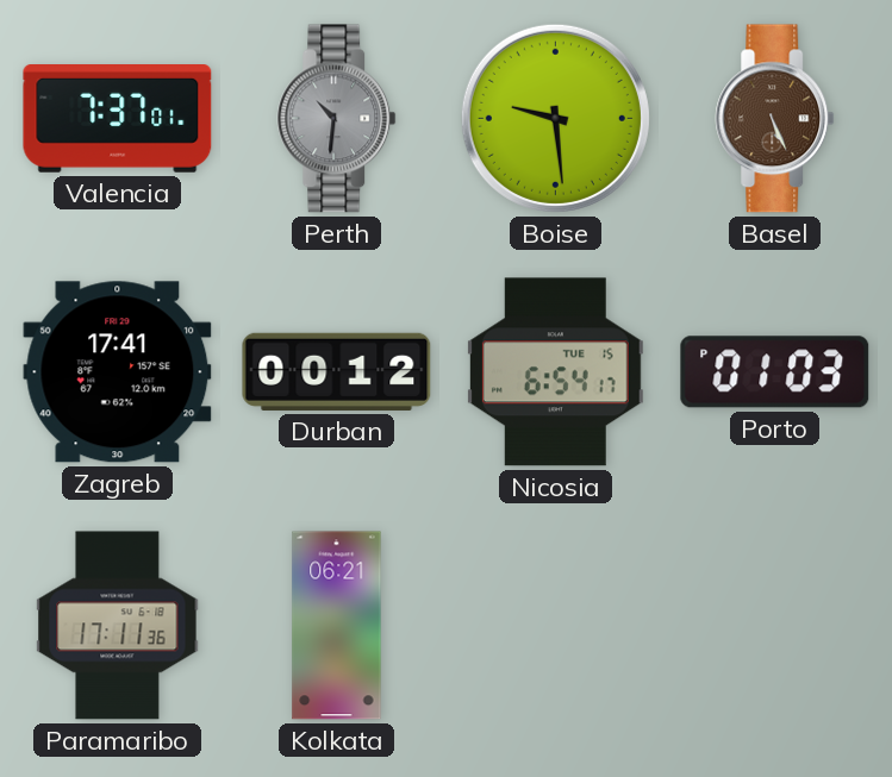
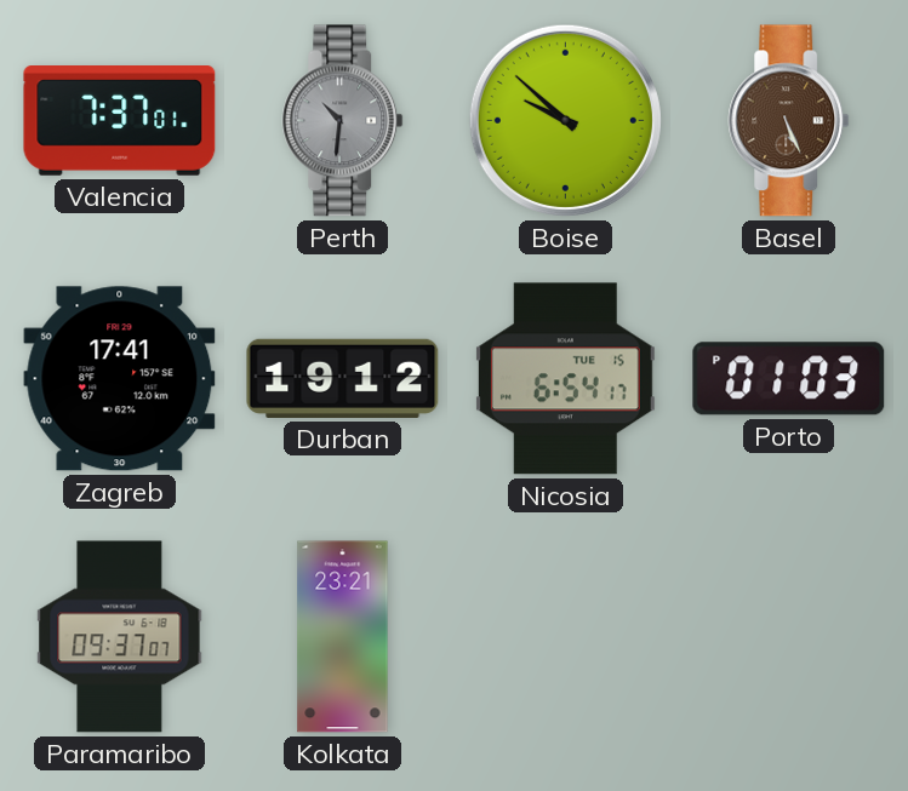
Boise: 9:29 -> 9:52 (565, 120)
Durban: 00:12 -> 19:12 (343, 378)
Paramaribo: 17:11 -> 09:37 (120, 637)
Kolkata: 06:21 -> 23:21 (343, 637)
